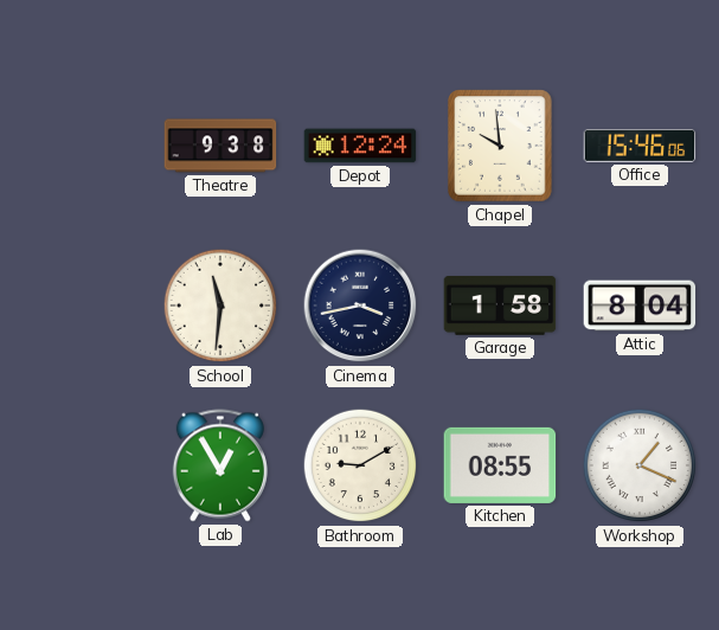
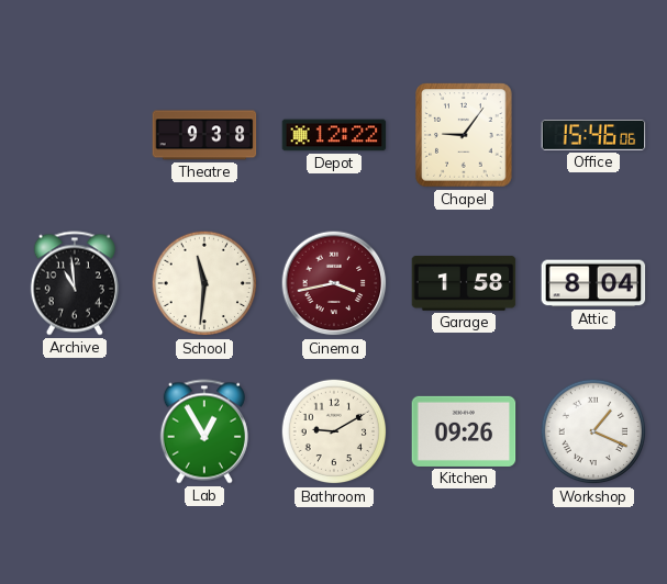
Depot: 12:24 -> 12:22 (334, 135)
Chapel: 9:59 -> 9:06 (464, 135)
Archive: none -> 10:59 (75, 283)
Cinema dial: navy -> burgundy (334, 283)
Kitchen: 08:55 -> 09:26 (464, 431)
